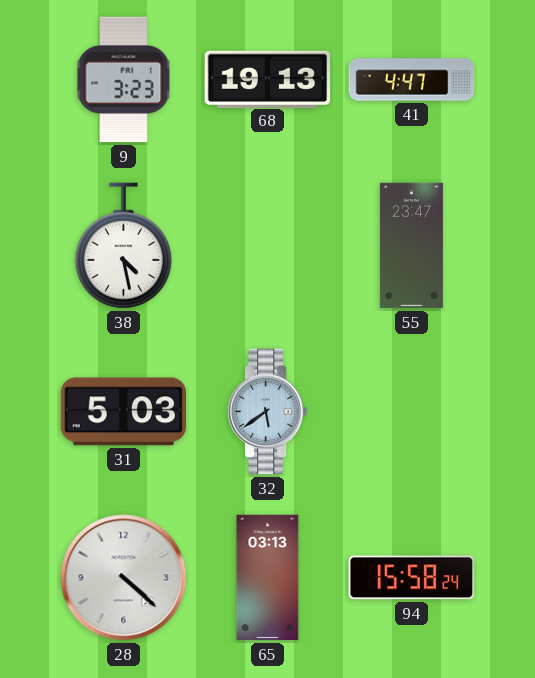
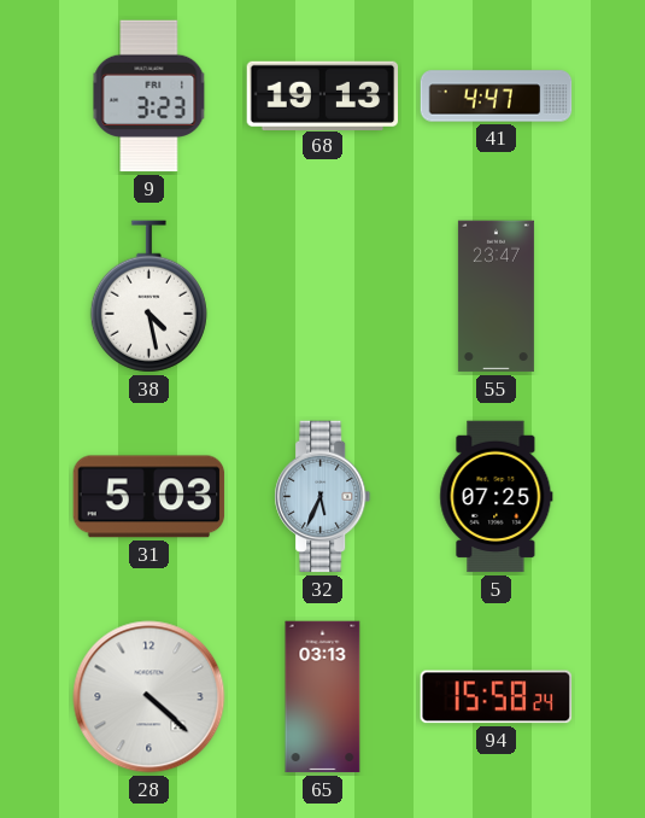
32: 5:39 -> 5:34 (323, 497)
5: none -> 07:25 (497, 497)
